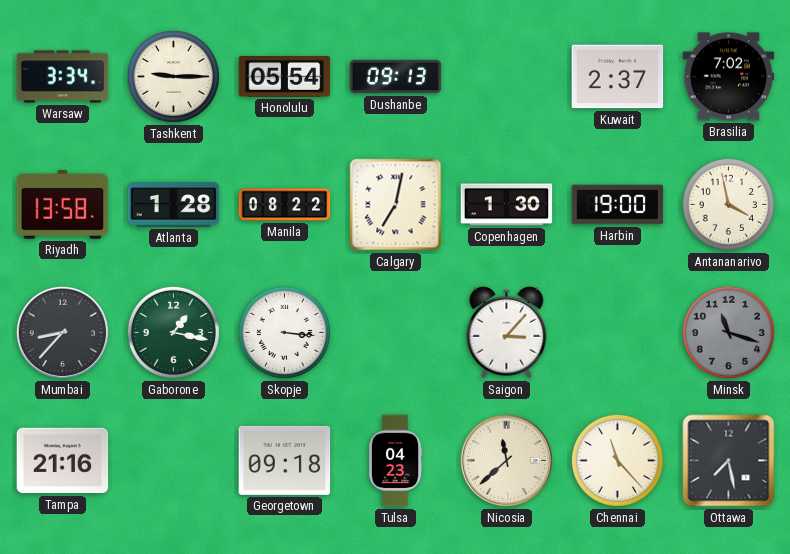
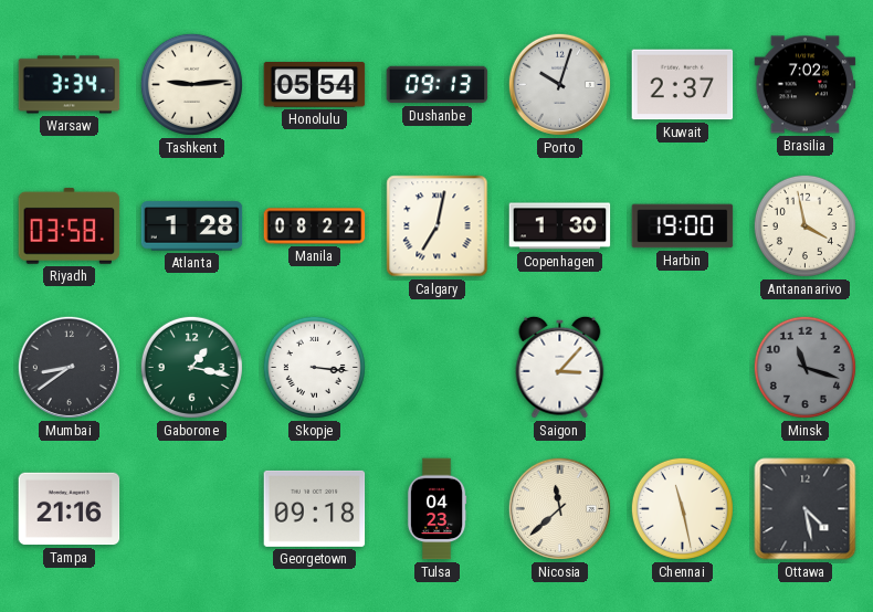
Tashkent: 9:15 -> 9:14 (191, 84)
Porto: none -> 10:03 (559, 84)
Riyadh: 13:58 -> 03:58 (70, 225)
Mumbai: 8:37 -> 8:39 (69, 367)
Chennai: 11:23 -> 11:28 (682, 508)
Ottawa: 7:28 -> 4:28 (806, 509)
